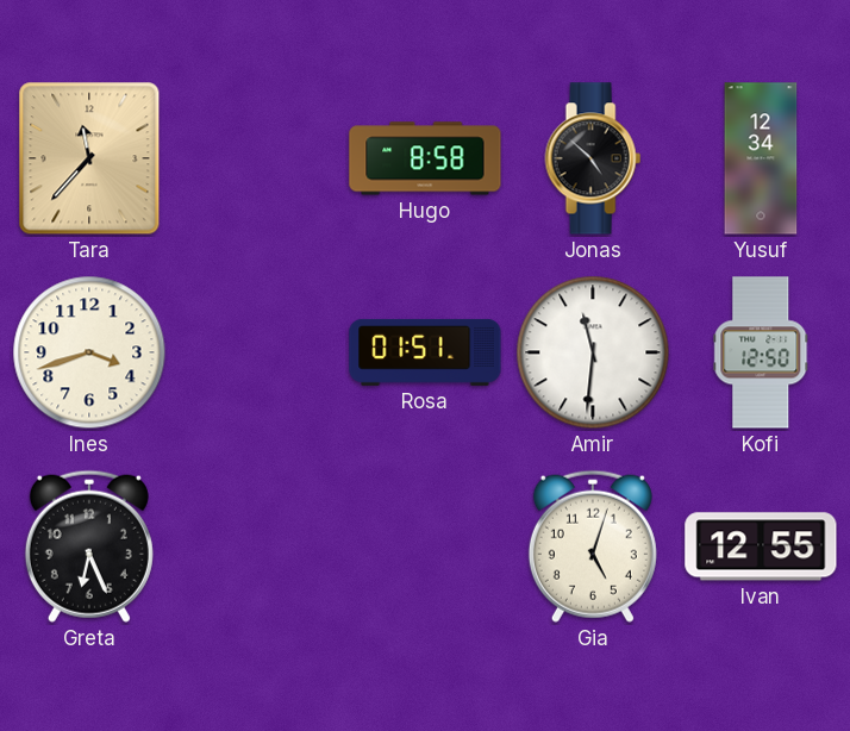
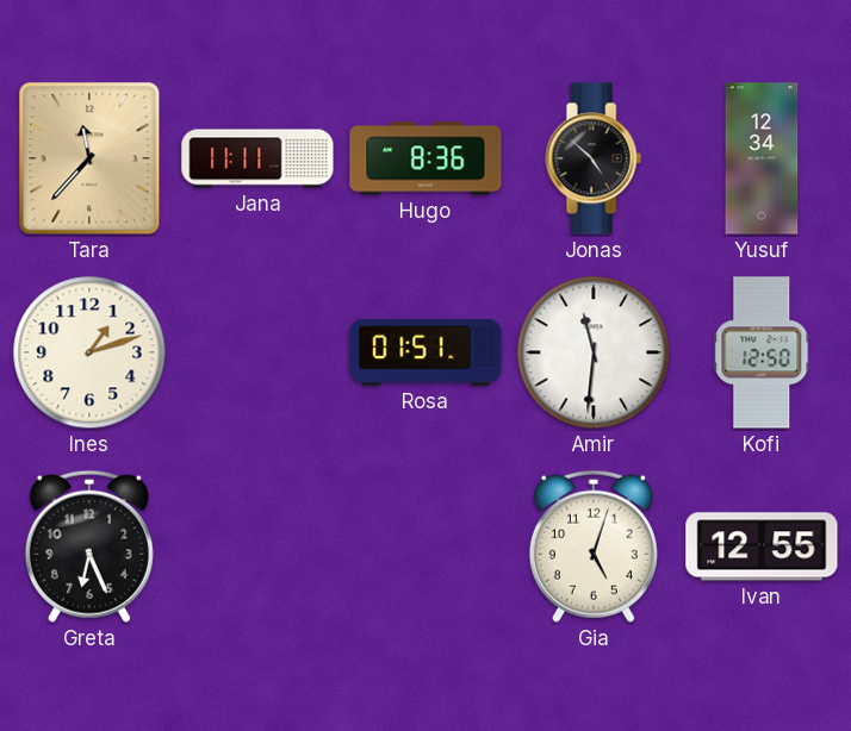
Jana: none -> 11:11 (257, 158)
Hugo: 8:58 -> 8:36 (425, 158)
Ines: 3:42 -> 1:12 (89, 352)
